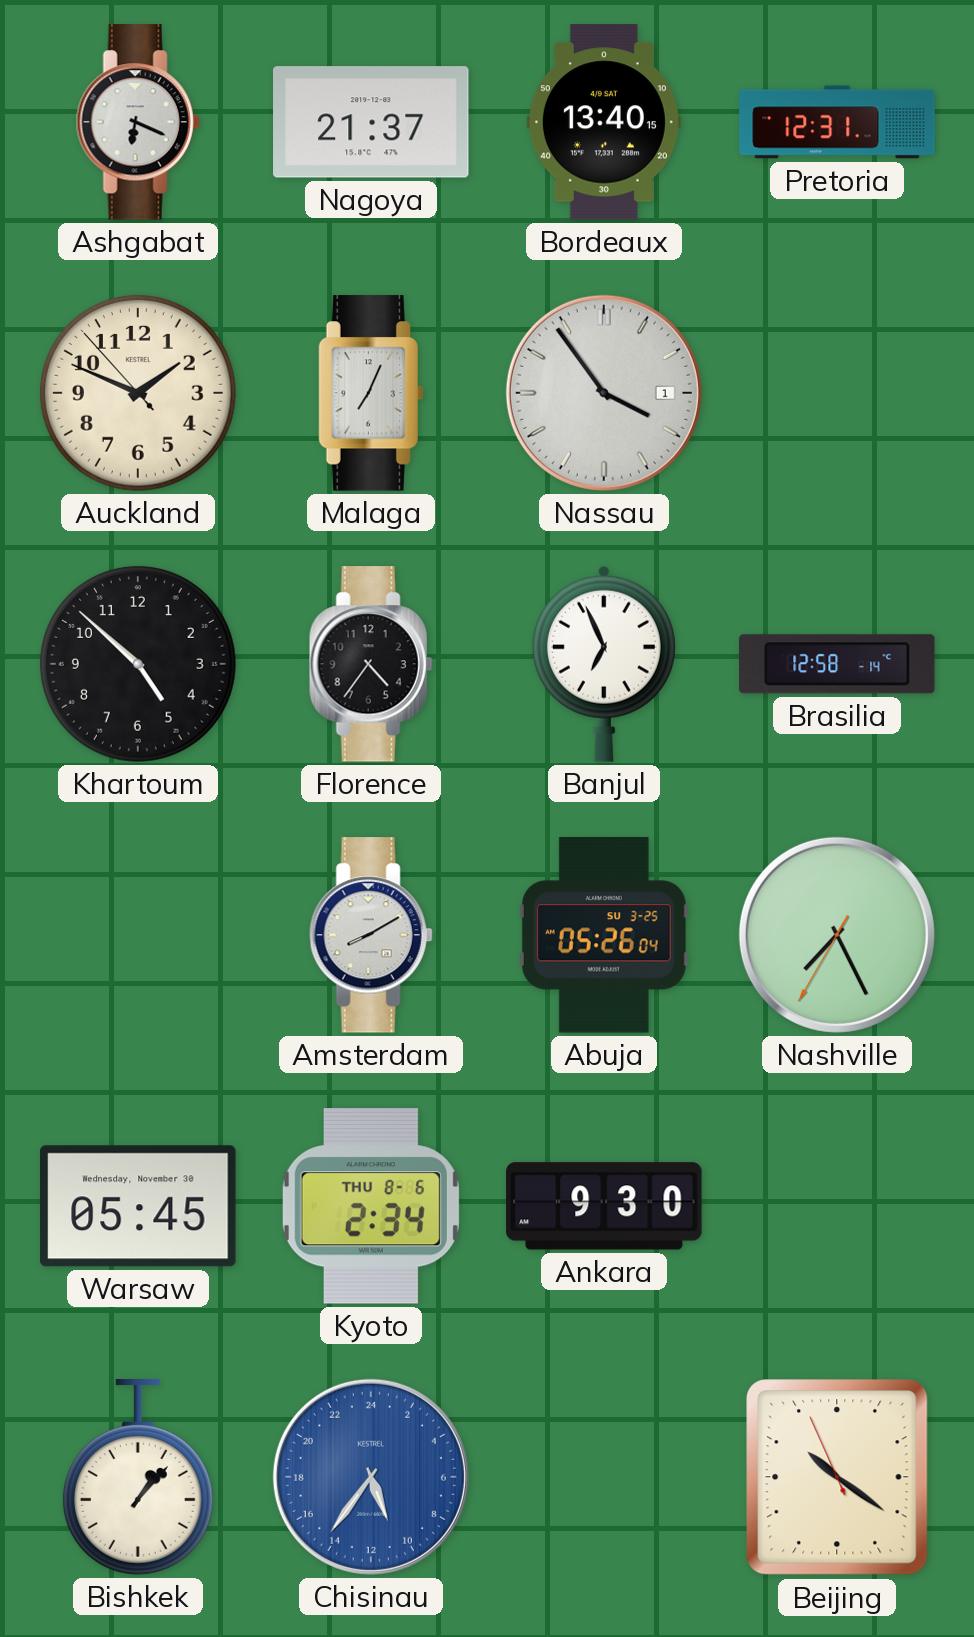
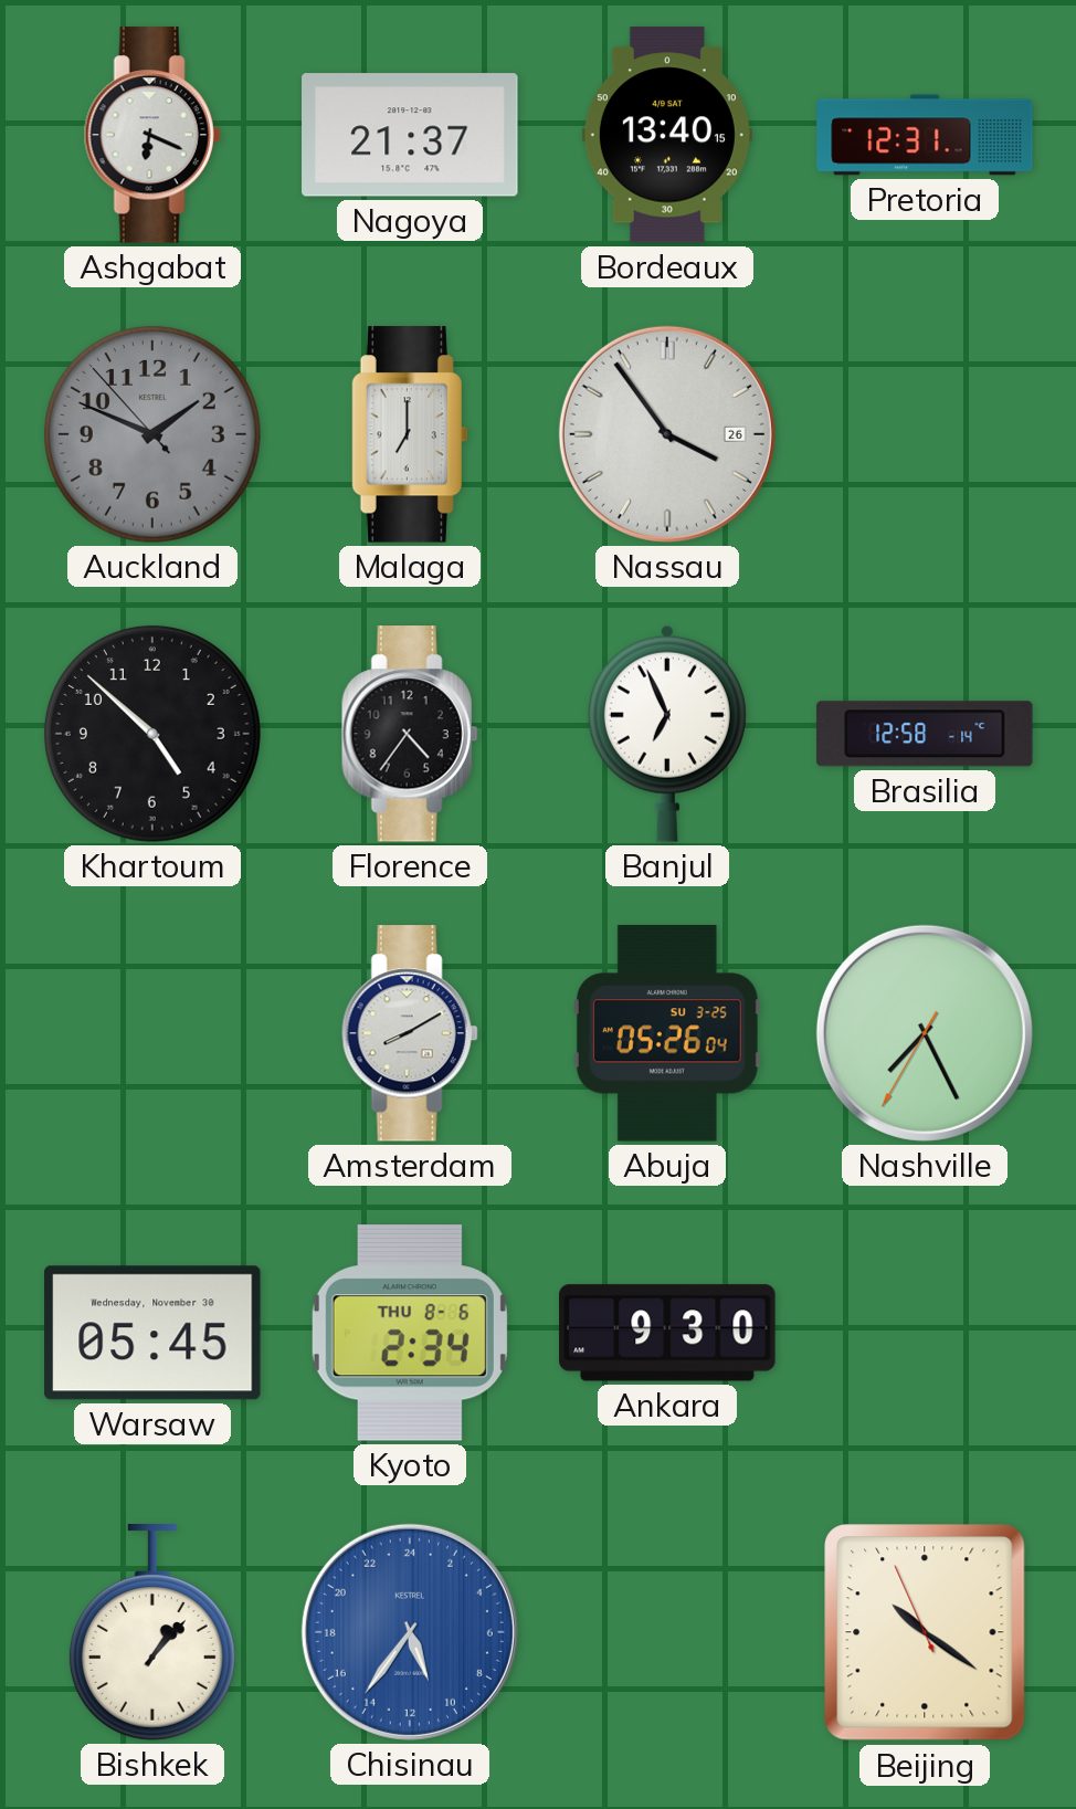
Auckland dial: cream -> grey (152, 434)
Malaga: 7:04 -> 7:00 (409, 434)
Nassau date: 1 -> 26 (667, 434)
